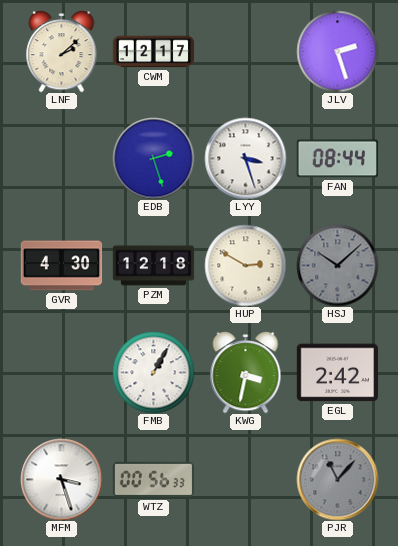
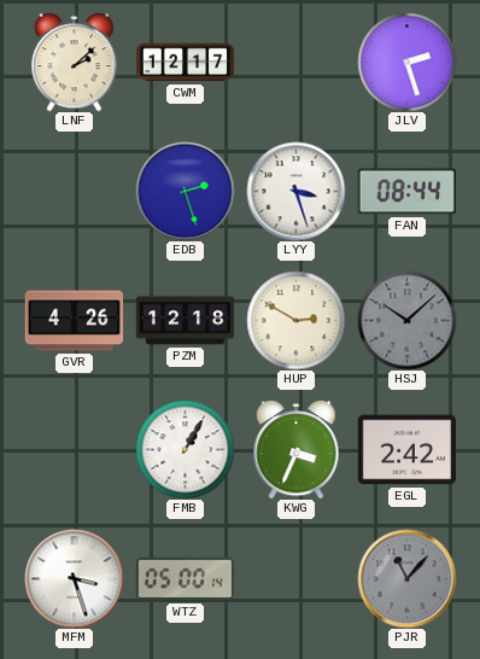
GVR: 4:30 -> 4:26 (74, 321)
KWG: 3:32 -> 3:34 (297, 449)
WTZ: 00:56 -> 05:00 (185, 579)
